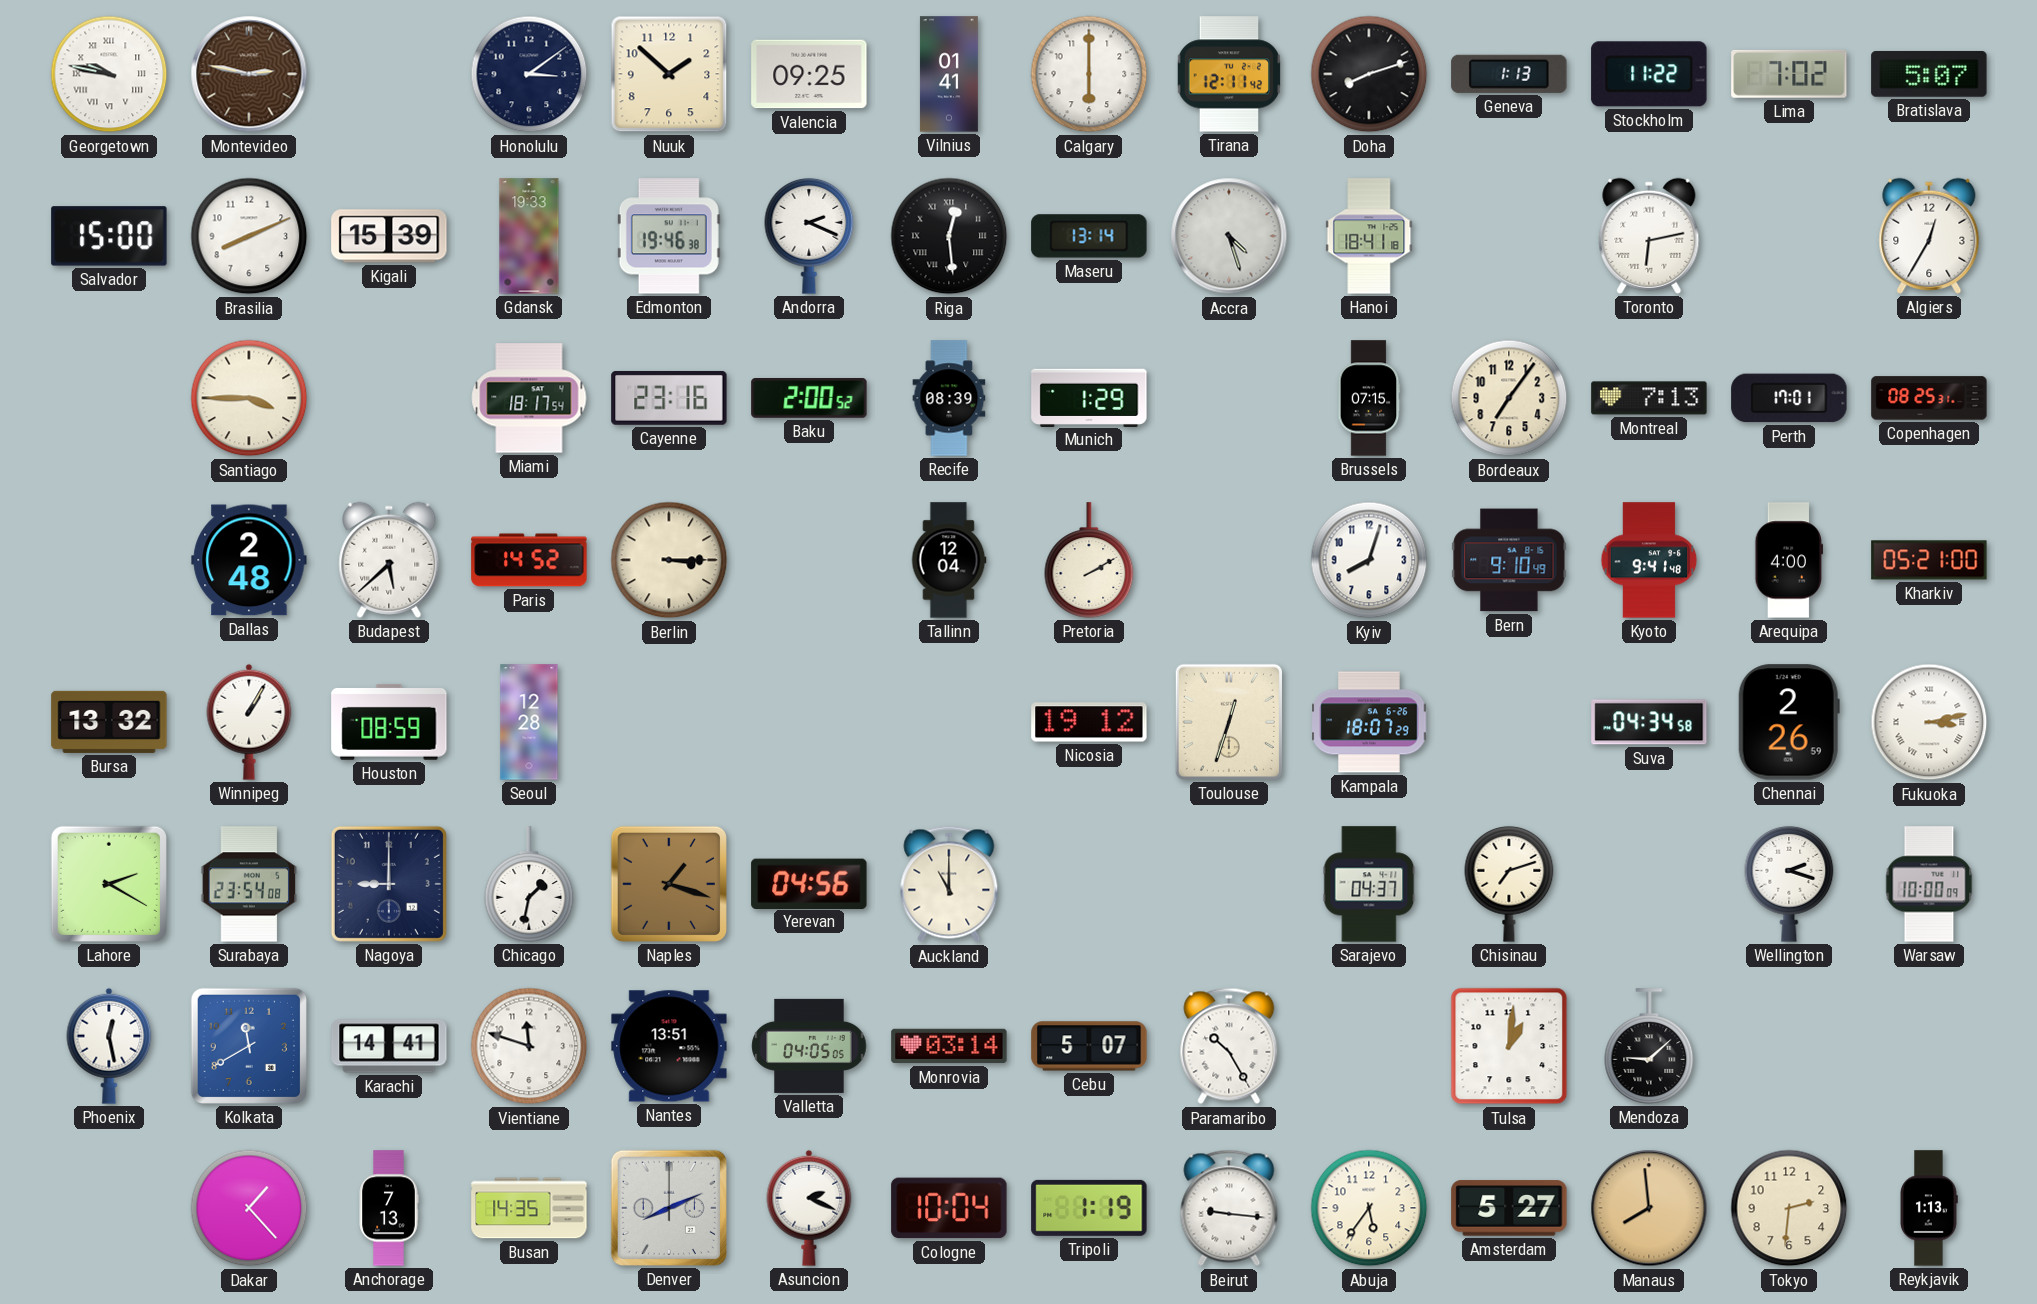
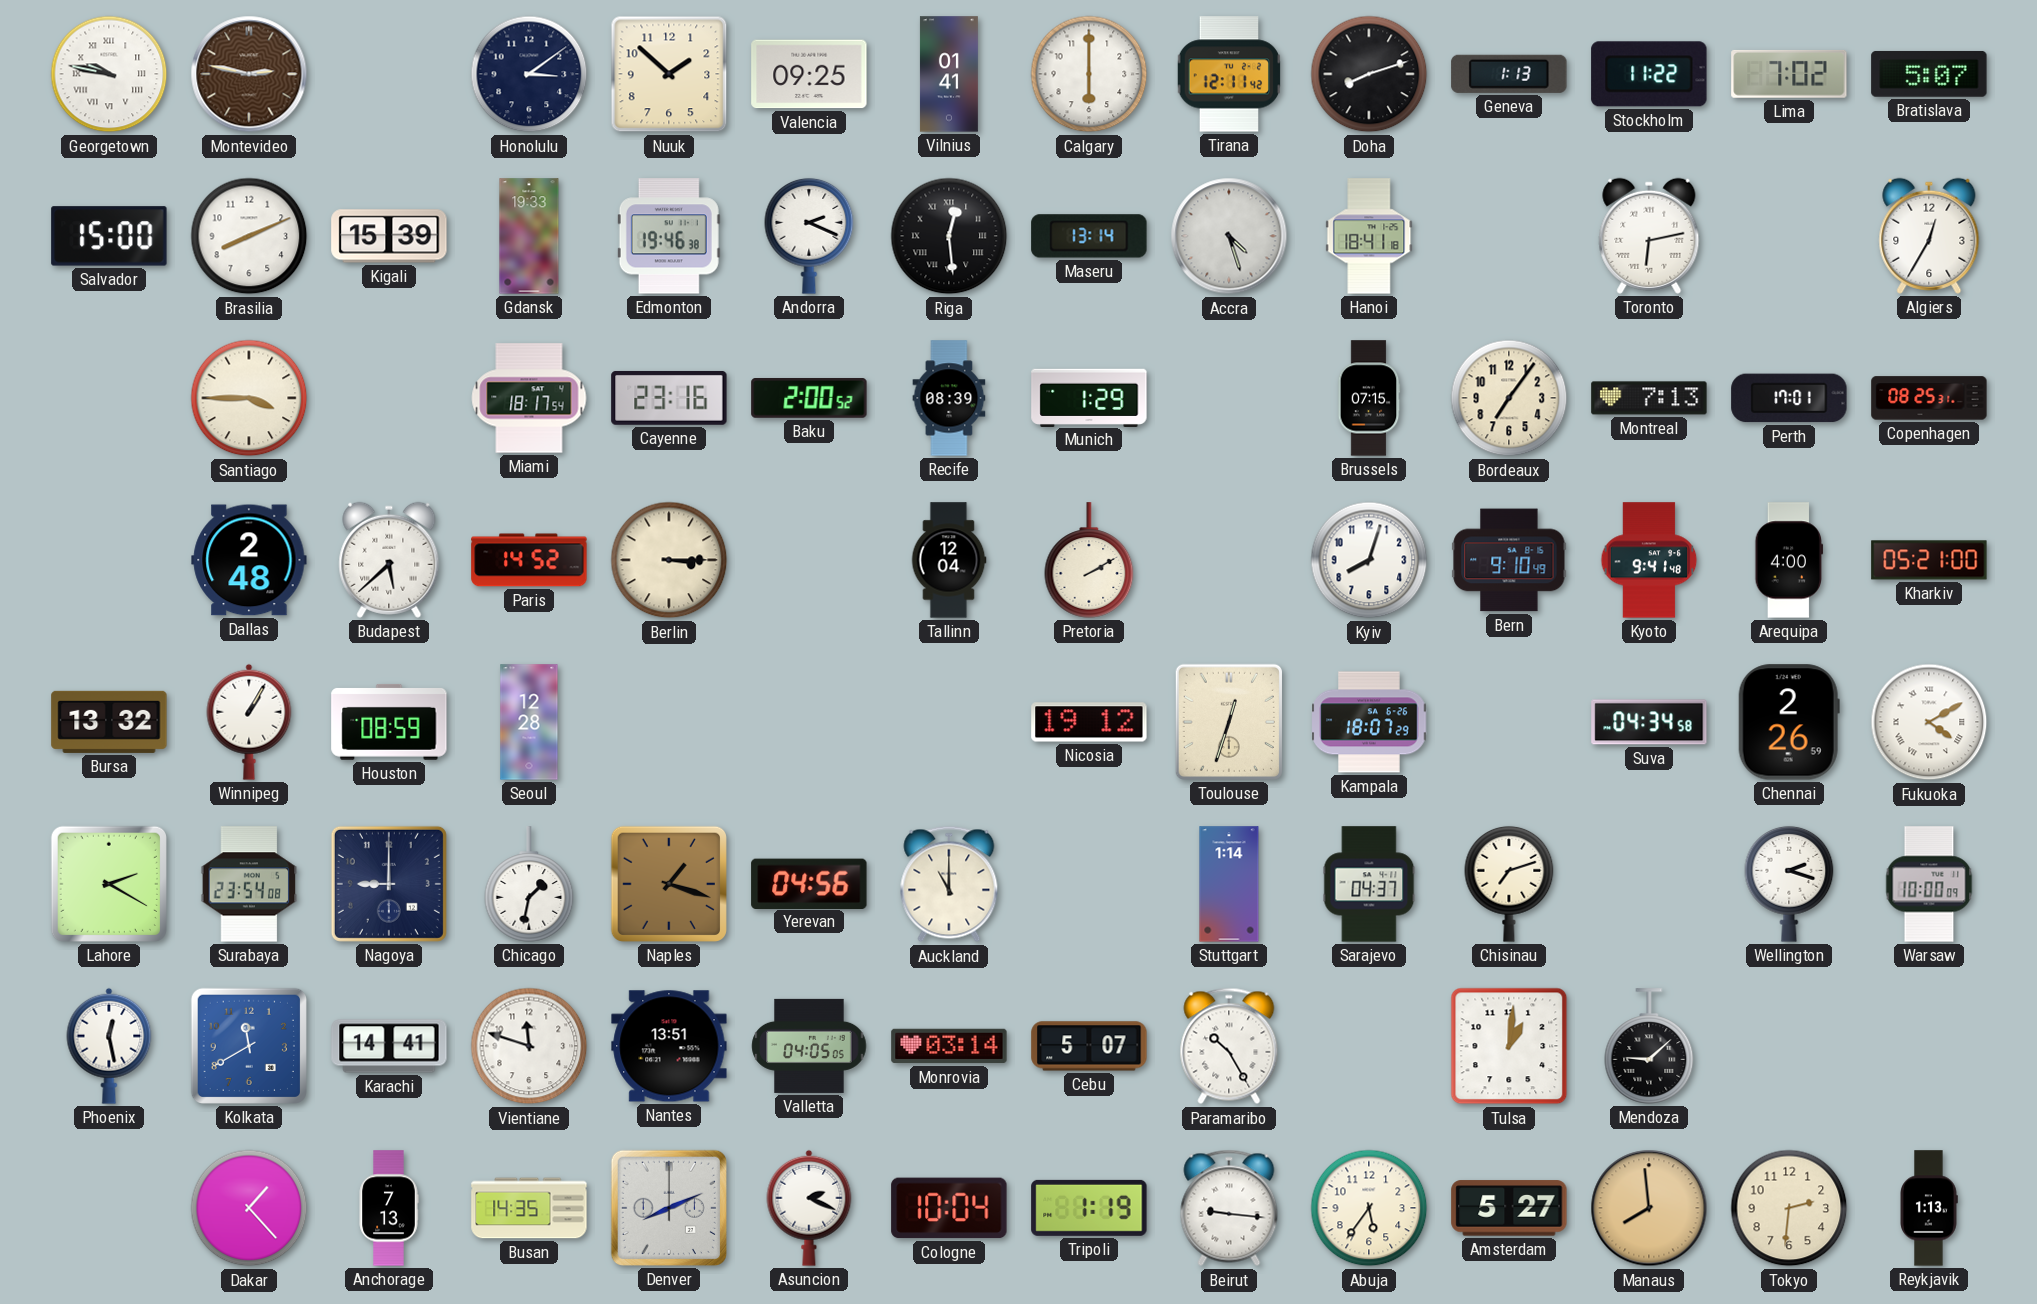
Fukuoka: 3:13 -> 4:10 (1929, 722)
Stuttgart: none -> 1:14 (1229, 884)
